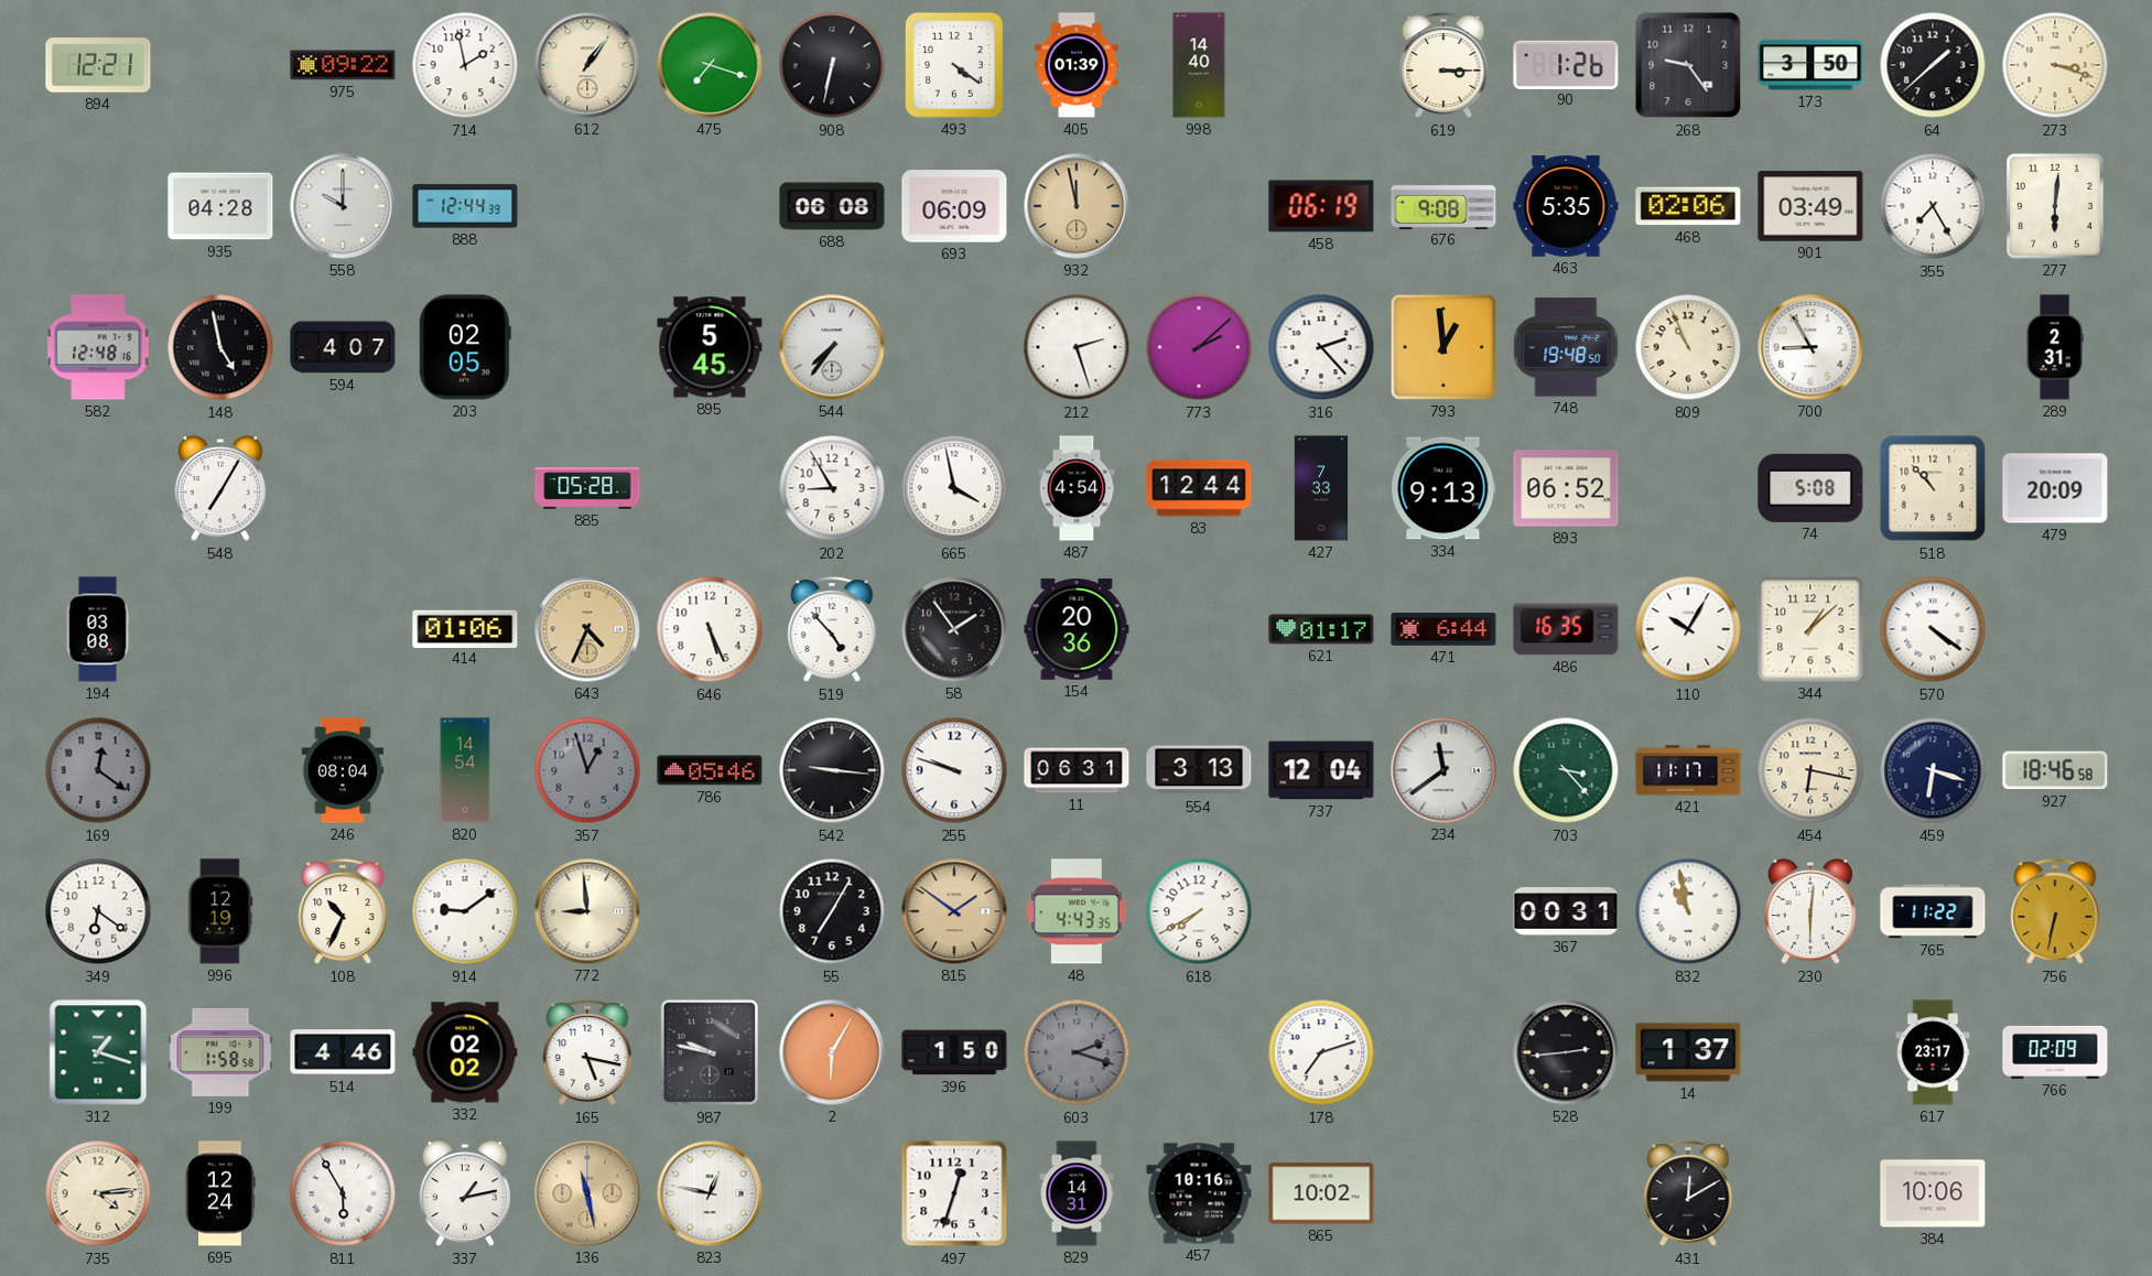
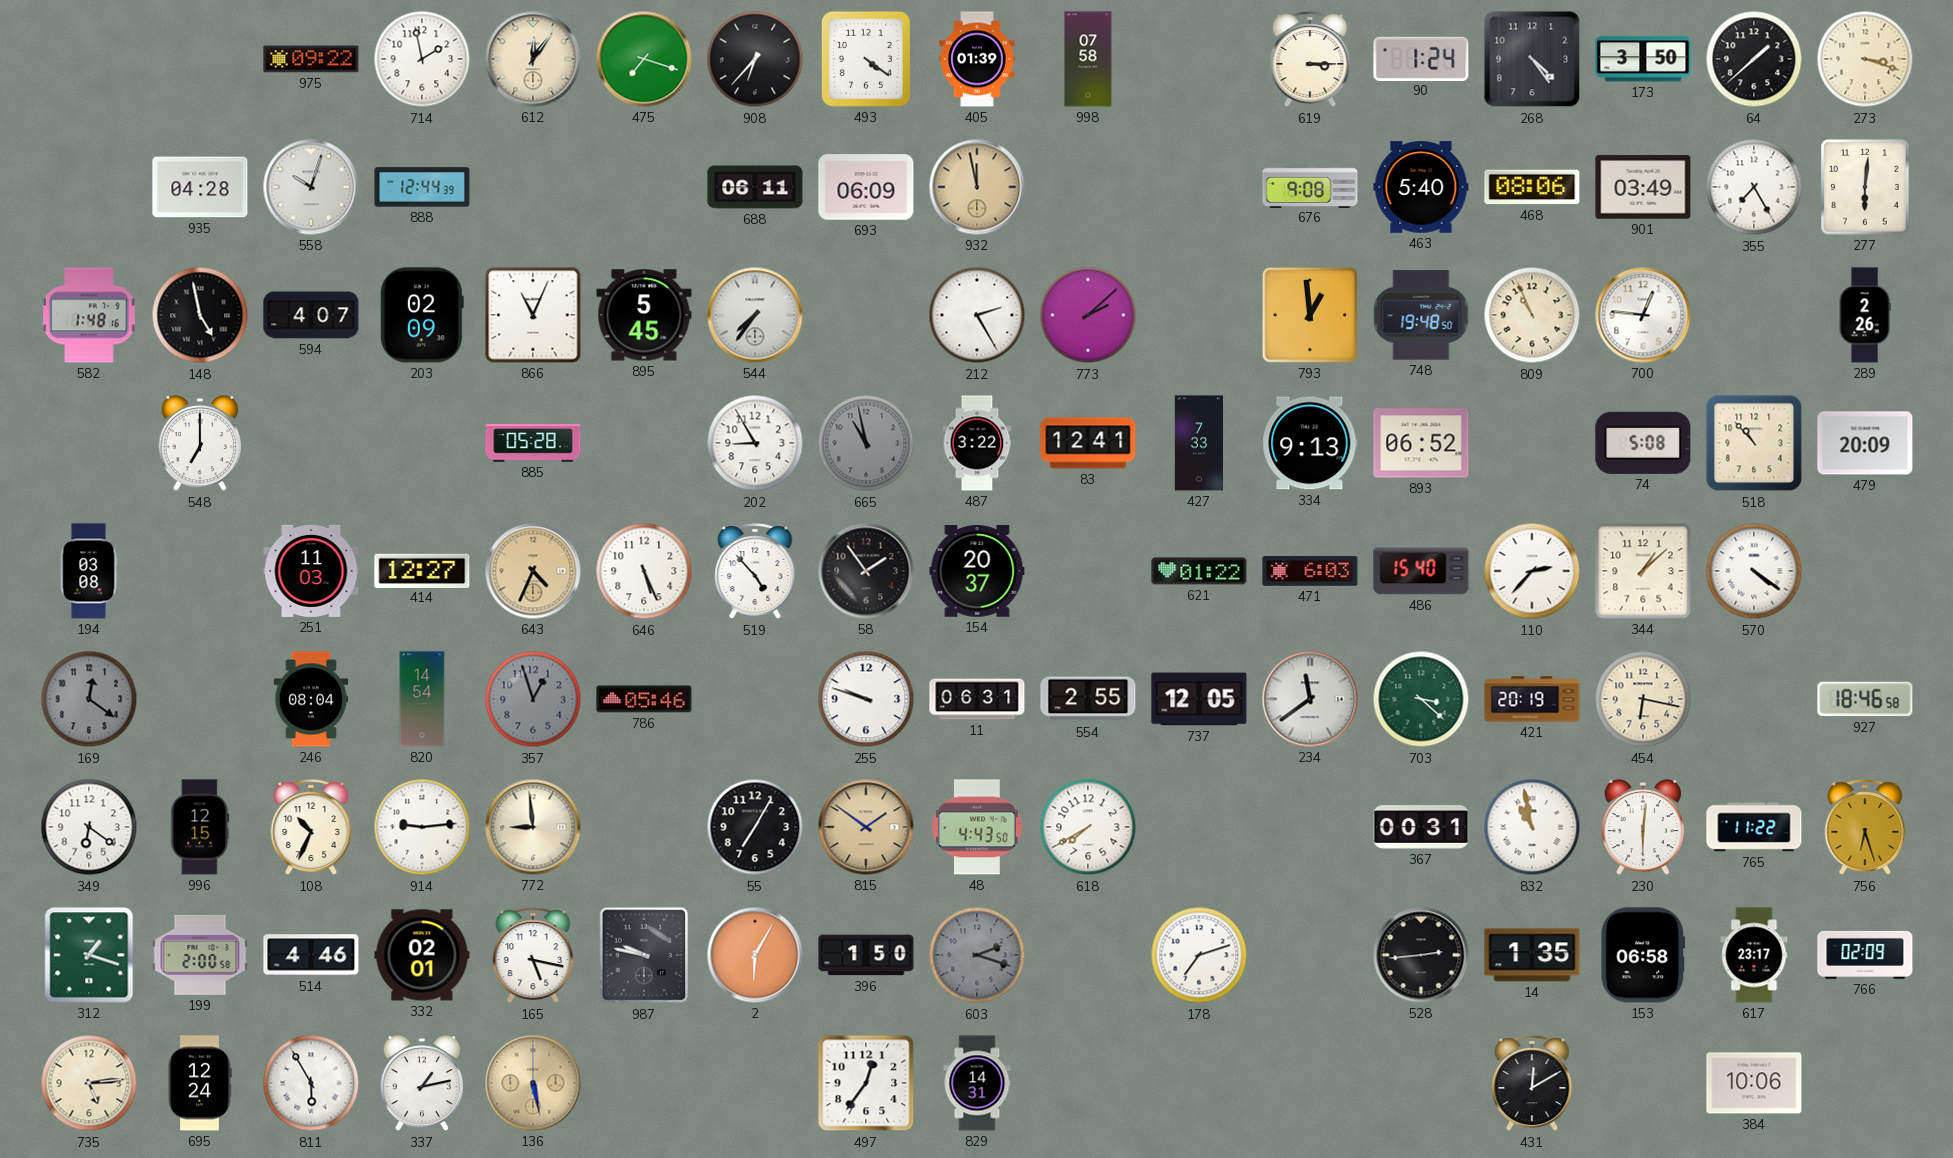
894: 12:21 -> none (98, 65)
612: 1:06 -> 12:06 (533, 59)
908: 6:32 -> 6:37 (755, 59)
998: 14:40 -> 07:58 (1088, 59)
90: 1:26 -> 1:24 (1421, 58)
268: 9:24 -> 4:24 (1532, 59)
558: 10:00 -> 10:03 (311, 187)
688: 06:08 -> 06:11 (755, 187)
458: 06:19 -> none (1321, 206)
463: 5:35 -> 5:40 (1421, 187)
468: 02:06 -> 08:06 (1532, 187)
582: 12:48 -> 1:48 (89, 315)
203: 02:05 -> 02:09 (422, 315)
866: none -> 11:04 (533, 315)
212: 2:27 -> 2:25 (977, 315)
316: 2:23 -> none (1321, 347)
700: 8:55 -> 12:46 (1643, 315)
289: 2:31 -> 2:26 (1865, 315)
548: 7:05 -> 7:00 (200, 443)
665: 3:58 -> 10:58 (866, 443)
665 dial: white -> grey (866, 443)
487: 4:54 -> 3:22 (977, 443)
83: 12:44 -> 12:41 (1088, 443)
251: none -> 11:03 (311, 571)
414: 01:06 -> 12:27 (422, 570)
154: 20:36 -> 20:37 (977, 571)
621: 01:17 -> 01:22 (1199, 571)
471: 6:44 -> 6:03 (1310, 572)
486: 16:35 -> 15:40 (1421, 571)
110: 10:05 -> 2:37 (1532, 571)
542: 9:16 -> none (832, 770)
554: 3:13 -> 2:55 (1088, 699)
737: 12:04 -> 12:05 (1199, 699)
703: 3:23 -> 3:22 (1421, 699)
421: 11:17 -> 20:19 (1532, 699)
459: 6:18 -> none (1933, 770)
996: 12:19 -> 12:15 (200, 827)
914: 9:09 -> 9:14 (422, 827)
48: 4:43:35 -> 4:43:50 (978, 827)
756: 6:32 -> 6:27 (1865, 828)
199: 1:58 -> 2:00 (200, 955)
332: 02:02 -> 02:01 (422, 955)
14: 1:37 -> 1:35 (1532, 955)
153: none -> 06:58 (1643, 955)
735: 4:14 -> 5:14 (89, 1083)
136: 11:28 -> 5:28 (533, 1083)
823: 12:47 -> none (710, 1193)
497: 12:33 -> 12:36 (866, 1083)
457: 10:16 -> none (1199, 1193)
865: 10:02 -> none (1321, 1193)
